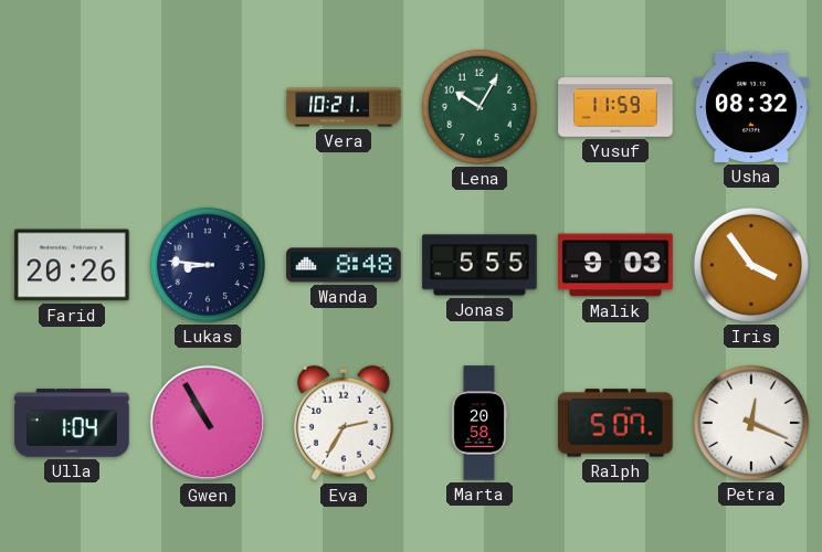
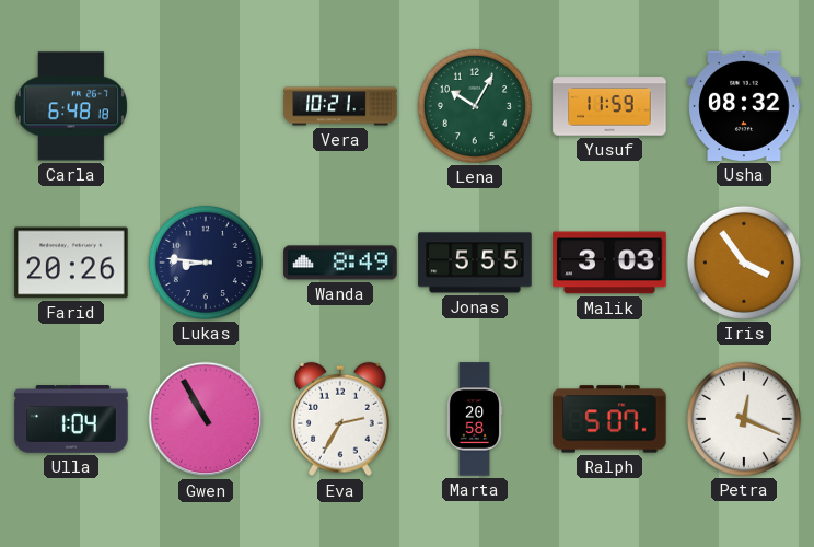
Carla: none -> 6:48 (71, 106)
Wanda: 8:48 -> 8:49 (340, 263)
Malik: 9:03 -> 3:03 (609, 263)
